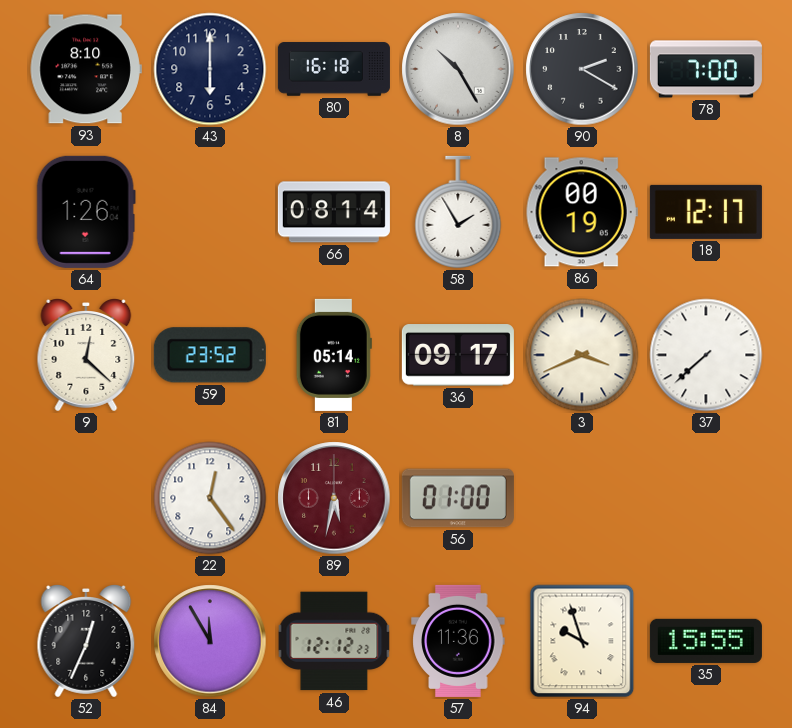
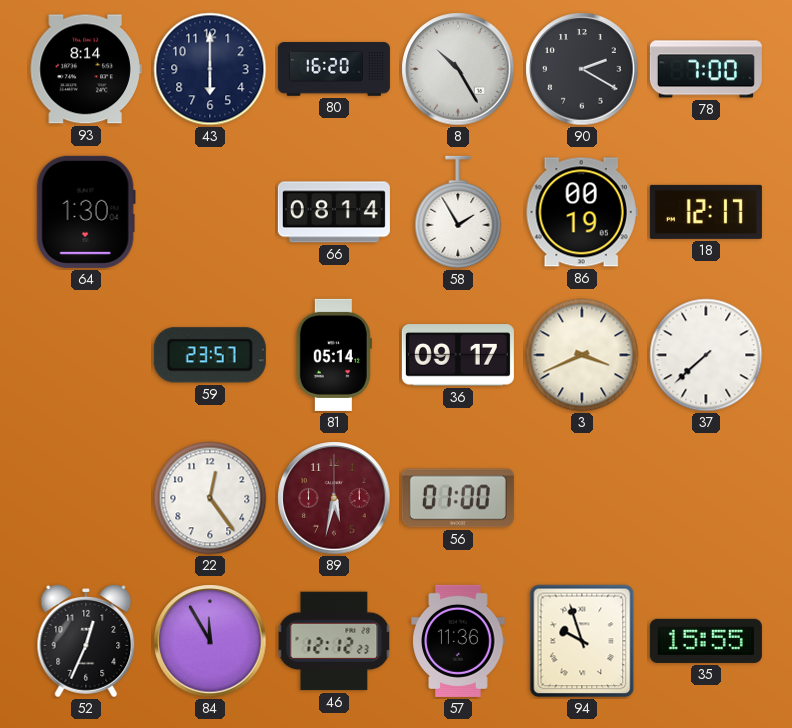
93: 8:10 -> 8:14 (86, 69)
80: 16:18 -> 16:20 (334, 69)
64: 1:26 -> 1:30 (86, 212)
9: 12:22 -> none (86, 355)
59: 23:52 -> 23:57 (210, 355)
